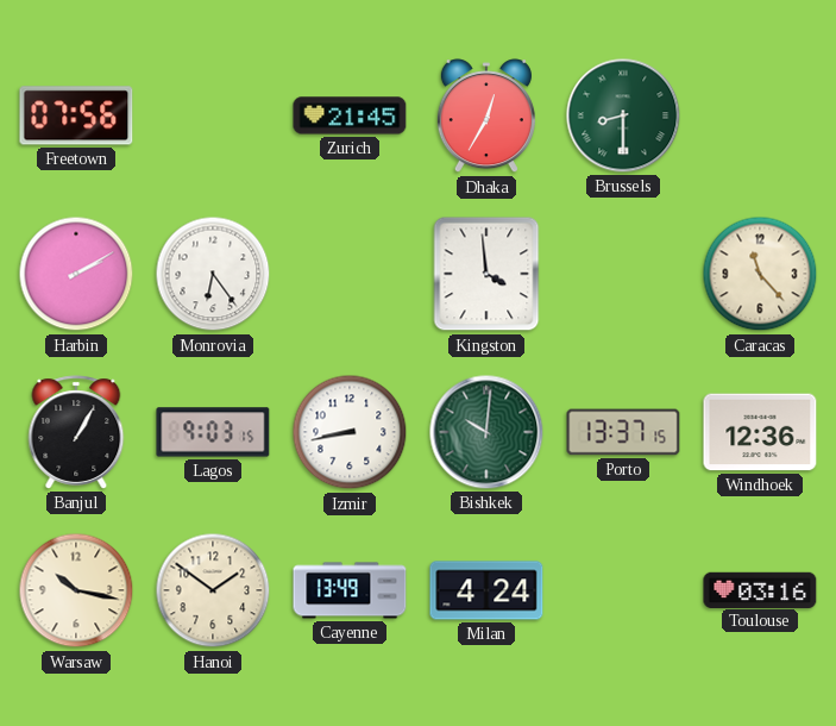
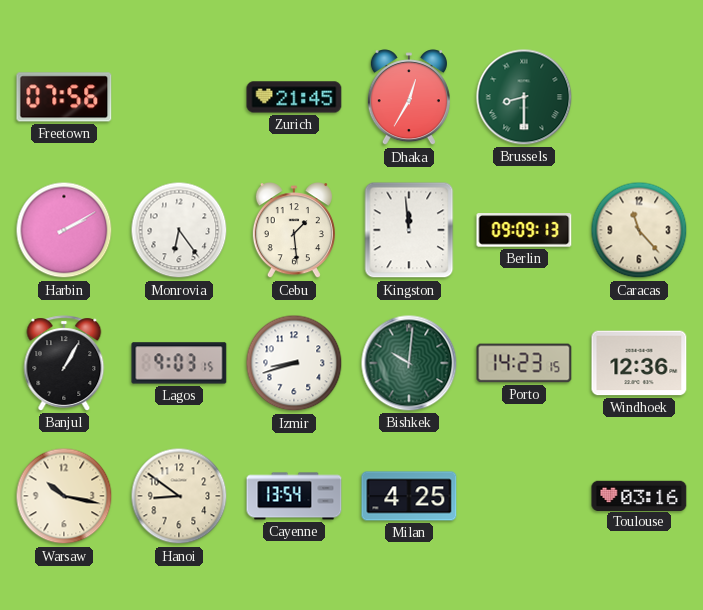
Cebu: none -> 1:29 (294, 231)
Kingston: 3:59 -> 11:59 (409, 230)
Berlin: none -> 09:09 (524, 230)
Izmir: 8:43 -> 8:42 (294, 363)
Porto: 13:37 -> 14:23 (524, 363)
Hanoi: 1:51 -> 8:51 (179, 496)
Cayenne: 13:49 -> 13:54 (294, 496)
Milan: 4:24 -> 4:25 (409, 496)
